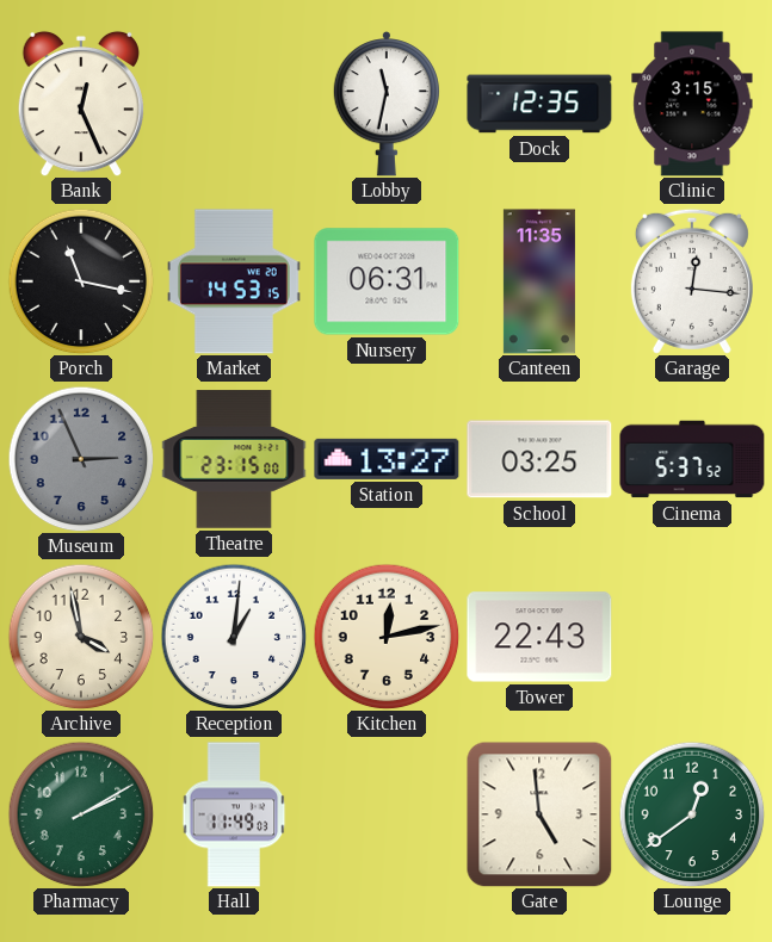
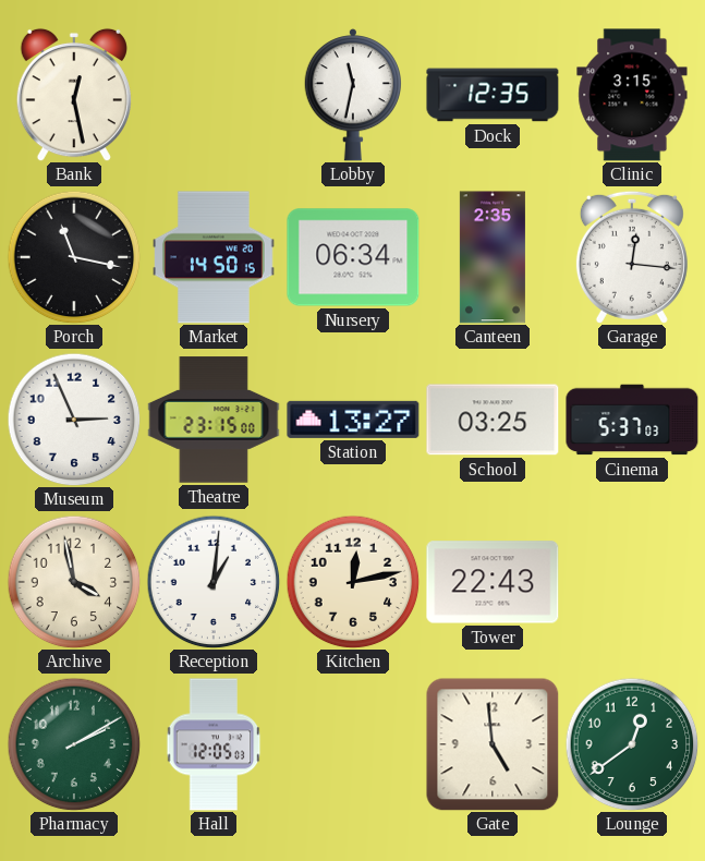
Bank: 12:26 -> 12:28 (74, 95)
Market: 14:53 -> 14:50 (215, 257)
Nursery: 06:31 -> 06:34 (353, 257)
Canteen: 11:35 -> 2:35 (493, 257)
Museum dial: grey -> white (74, 420)
Cinema: 5:37:52 -> 5:37:03 (632, 420)
Hall: 11:49 -> 12:05 (214, 744)
